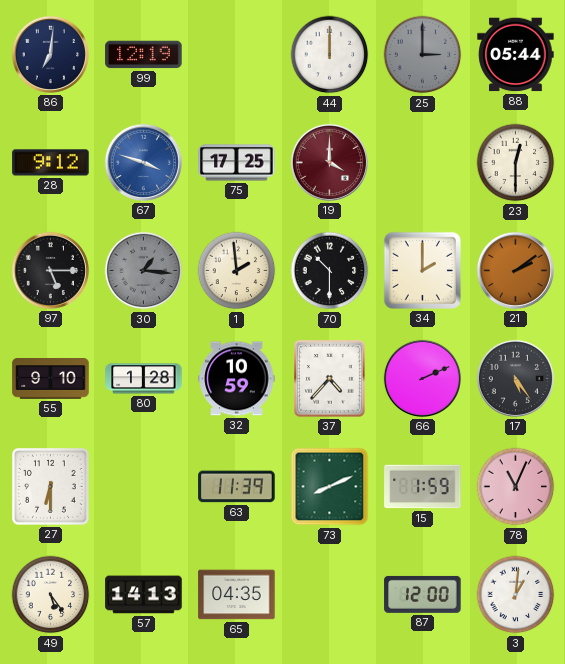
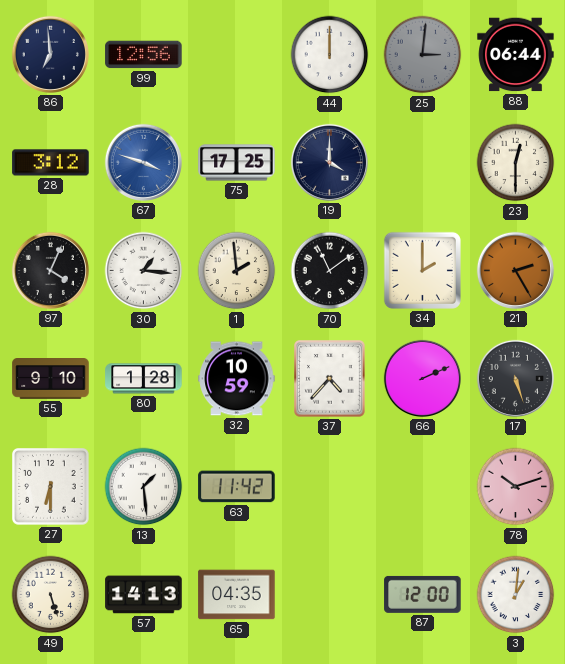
86: 7:01 -> 6:59 (50, 54)
99: 12:19 -> 12:56 (144, 55)
25: 3:00 -> 3:01 (423, 55)
88: 05:44 -> 06:44 (516, 55)
28: 9:12 -> 3:12 (51, 163)
19 dial: burgundy -> navy (329, 162)
97: 5:15 -> 4:04 (50, 270)
30 dial: grey -> white (144, 271)
70: 10:30 -> 11:09 (330, 271)
21: 2:09 -> 2:25 (515, 270)
17: 5:24 -> 5:27 (515, 378)
13: none -> 1:29 (144, 487)
63: 11:39 -> 11:42 (237, 487)
73: 8:11 -> none (330, 487)
15: 1:59 -> none (423, 487)
78: 11:04 -> 10:12 (516, 487)
49: 5:24 -> 5:27 (51, 595)
